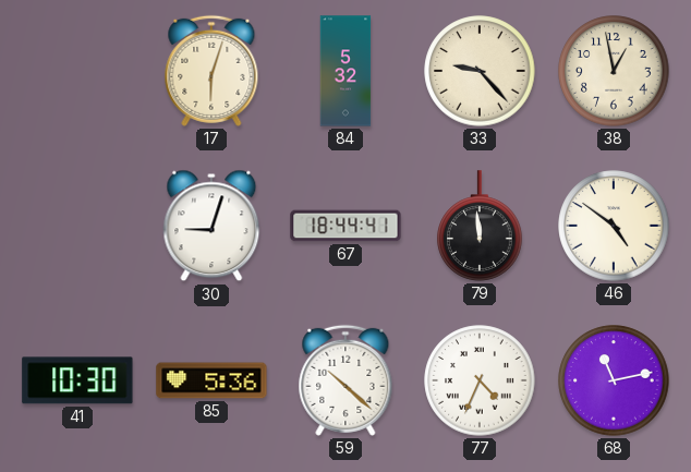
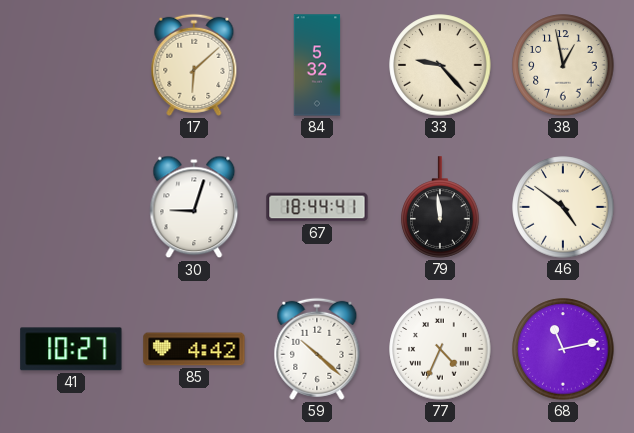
17: 6:03 -> 6:08 (194, 65)
41: 10:30 -> 10:27 (71, 349)
85: 5:36 -> 4:42 (194, 349)
